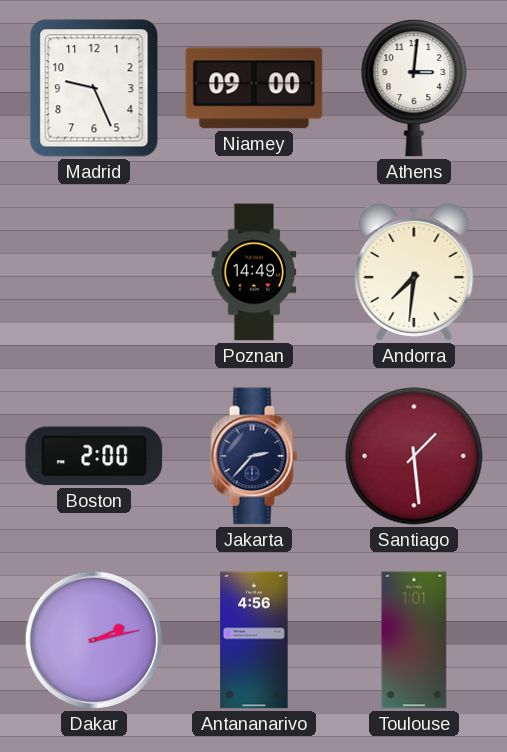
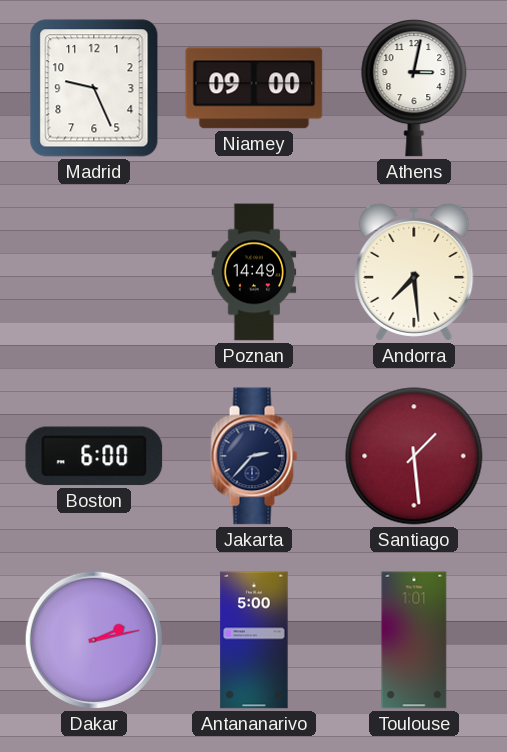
Athens: 3:01 -> 3:02 (414, 88)
Andorra: 7:31 -> 7:29 (414, 272)
Boston: 2:00 -> 6:00 (94, 456)
Antananarivo: 4:56 -> 5:00 (254, 640)
